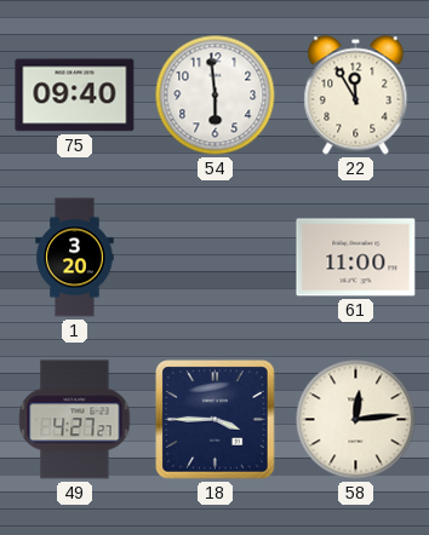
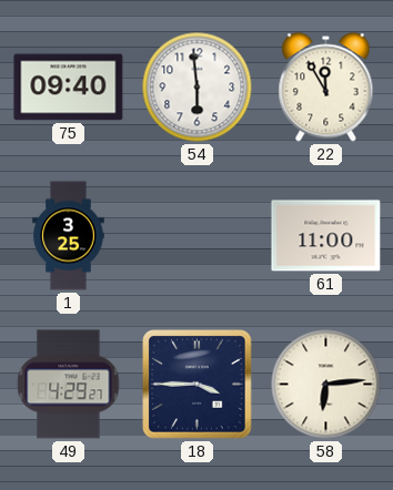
1: 3:20 -> 3:25 (69, 236)
49: 4:27 -> 4:29 (69, 385)
58: 12:14 -> 6:14 (326, 385)
